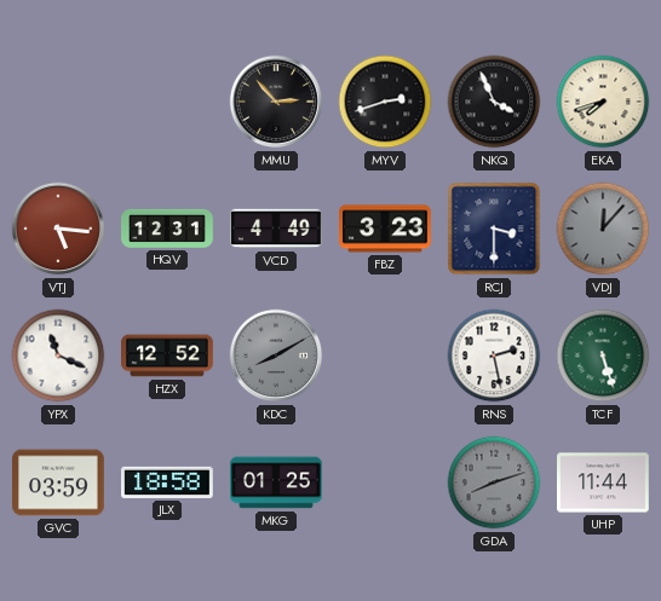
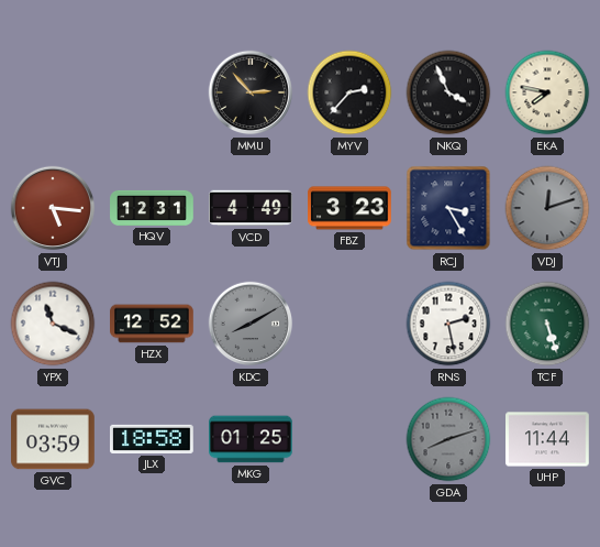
MYV: 2:42 -> 2:37 (349, 92)
EKA: 7:42 -> 7:47 (547, 92)
RCJ: 3:30 -> 3:25 (448, 208)
VDJ: 12:07 -> 12:12 (547, 208)
